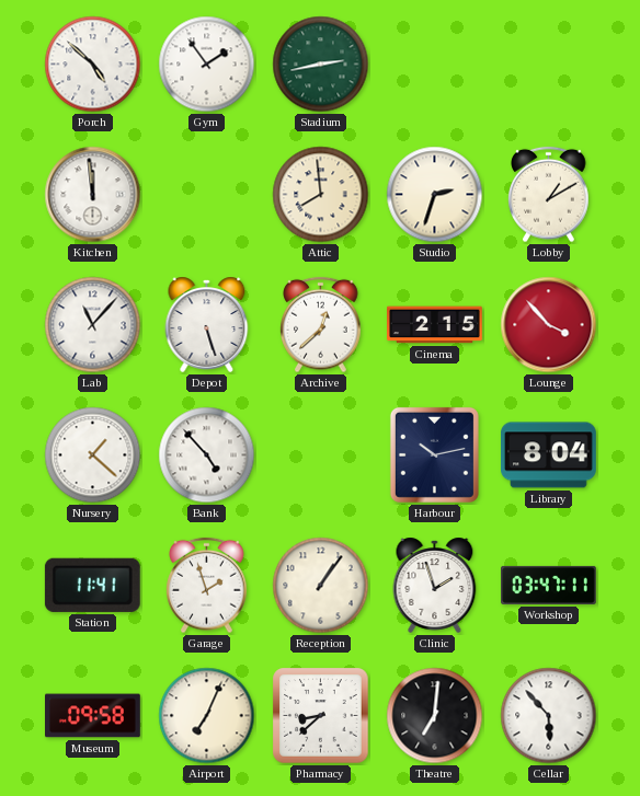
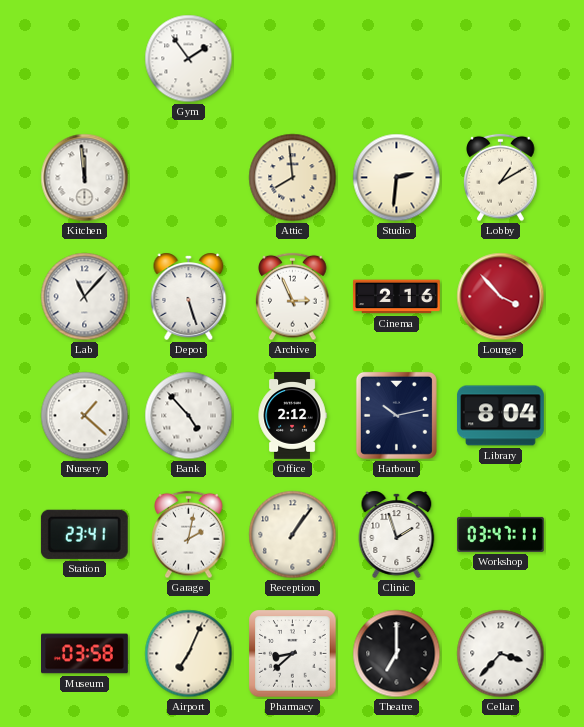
Porch: 4:52 -> none (93, 65)
Stadium: 2:43 -> none (321, 65)
Studio: 2:33 -> 2:31 (397, 178)
Archive: 12:38 -> 2:56 (293, 297)
Cinema: 2:15 -> 2:16 (397, 297)
Office: none -> 2:12 (292, 416)
Station: 11:41 -> 23:41 (84, 534)
Garage: 1:57 -> 2:02 (189, 535)
Museum: 09:58 -> 03:58 (85, 654)
Theatre: 7:01 -> 7:00 (397, 654)
Cellar: 5:53 -> 3:37 (501, 654)
